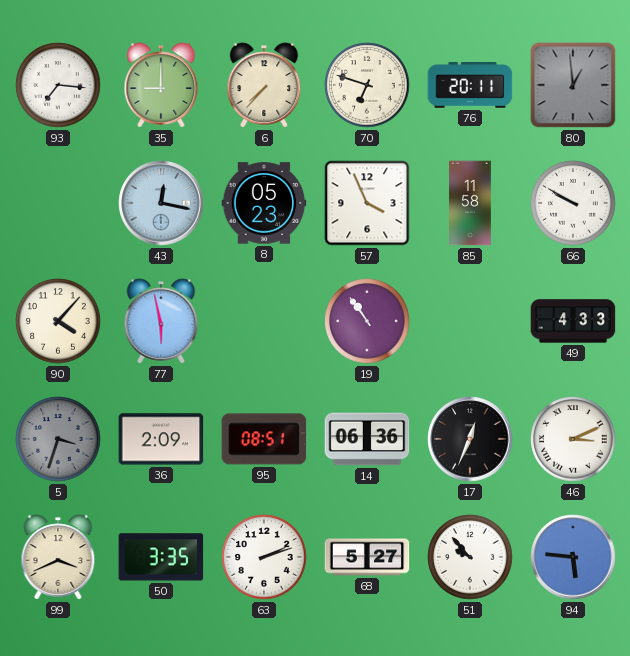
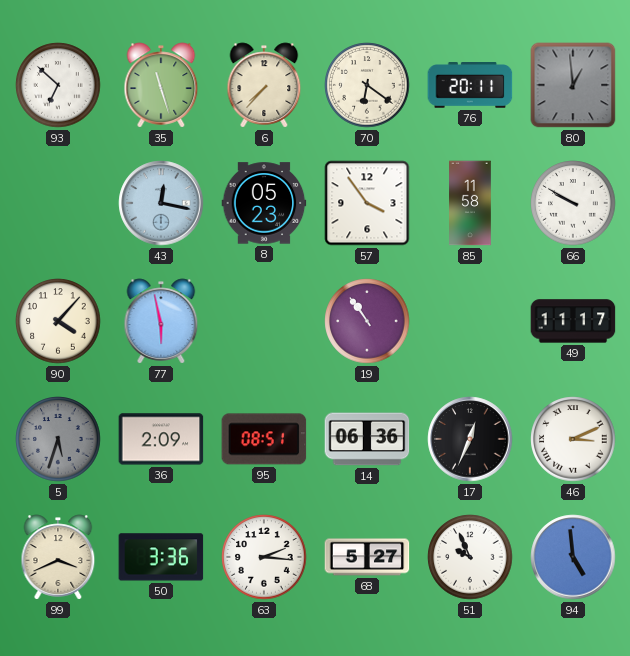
93: 7:16 -> 6:52 (58, 85)
35: 9:00 -> 11:27 (161, 85)
70: 6:48 -> 6:21 (367, 85)
57: 3:56 -> 3:54 (367, 203)
49: 4:33 -> 11:17 (573, 321)
5: 3:33 -> 5:33 (58, 439)
50: 3:35 -> 3:36 (161, 557)
63: 2:12 -> 2:16 (264, 557)
51: 9:53 -> 9:56 (470, 557)
94: 5:46 -> 4:59 (573, 557)
